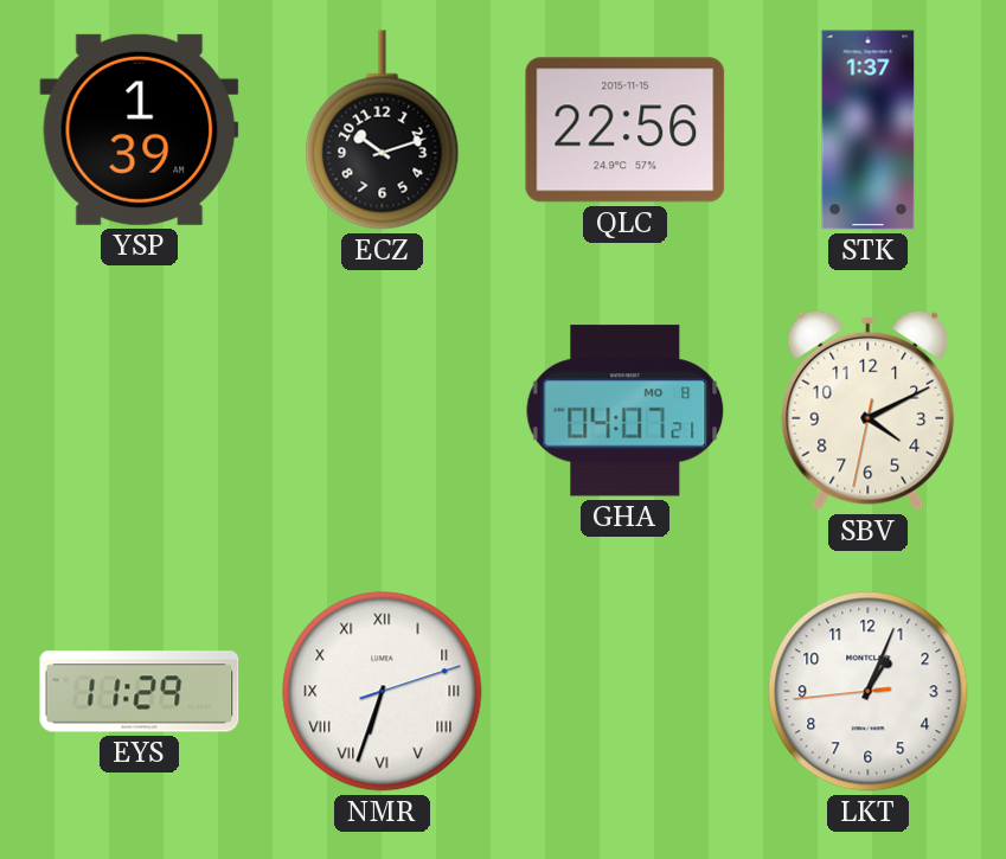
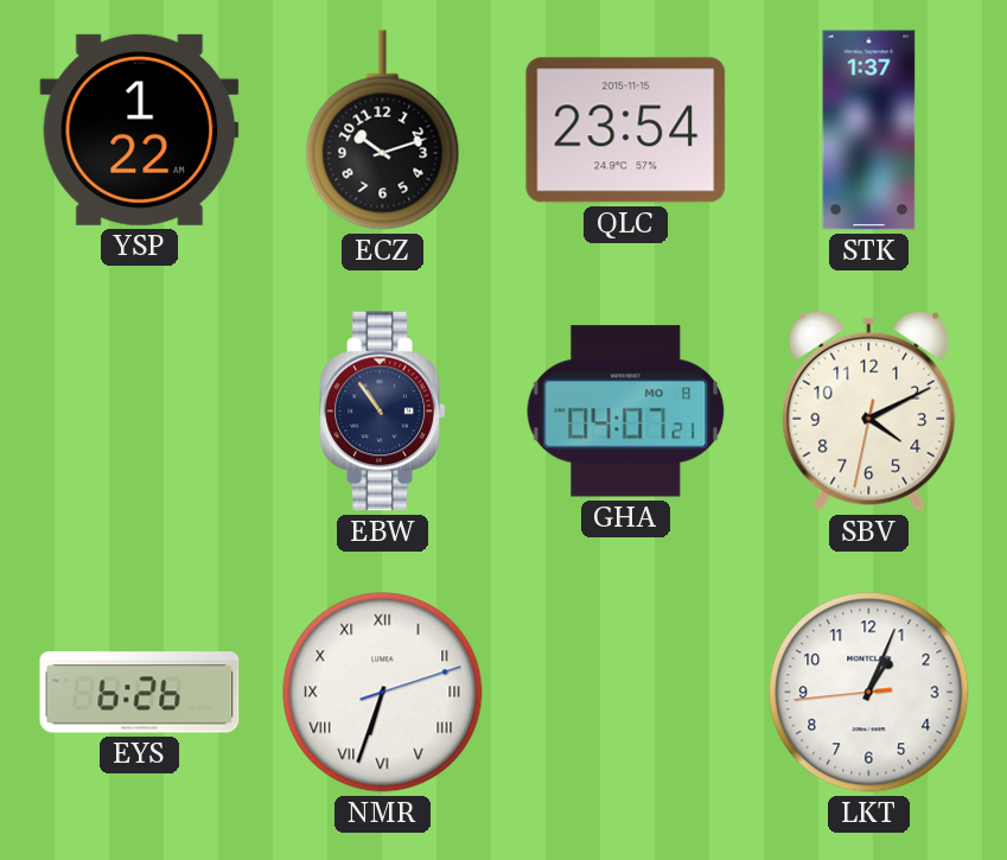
YSP: 1:39 -> 1:22 (140, 129)
QLC: 22:56 -> 23:54 (626, 130)
EBW: none -> 10:54 (383, 412)
EYS: 11:29 -> 6:26 (140, 693)
